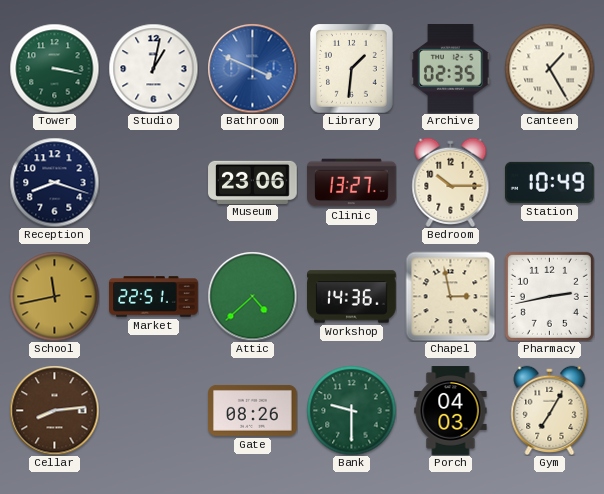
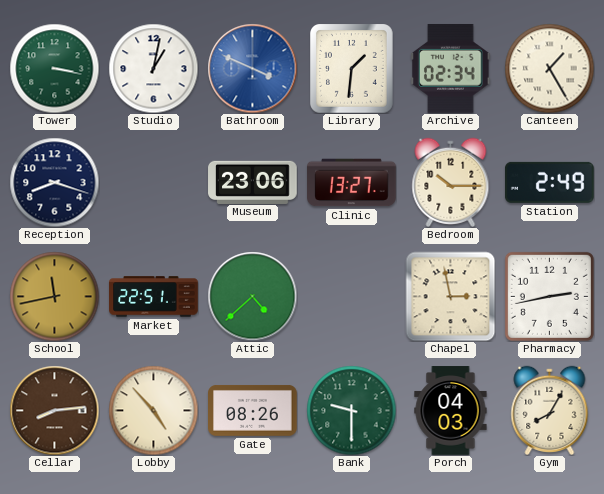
Archive: 02:35 -> 02:34 (451, 68)
Station: 10:49 -> 2:49 (549, 182)
Workshop: 14:36 -> none (352, 297)
Lobby: none -> 4:53 (153, 410)
Gym: 7:05 -> 8:05 (550, 410)
